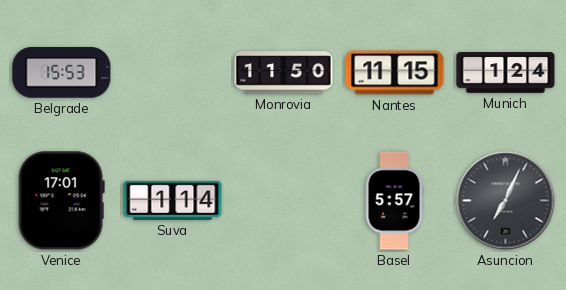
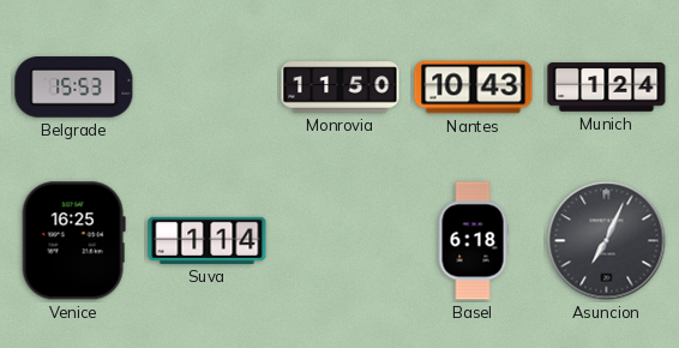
Nantes: 11:15 -> 10:43 (474, 88)
Venice: 17:01 -> 16:25 (73, 241)
Basel: 5:57 -> 6:18 (473, 241)
